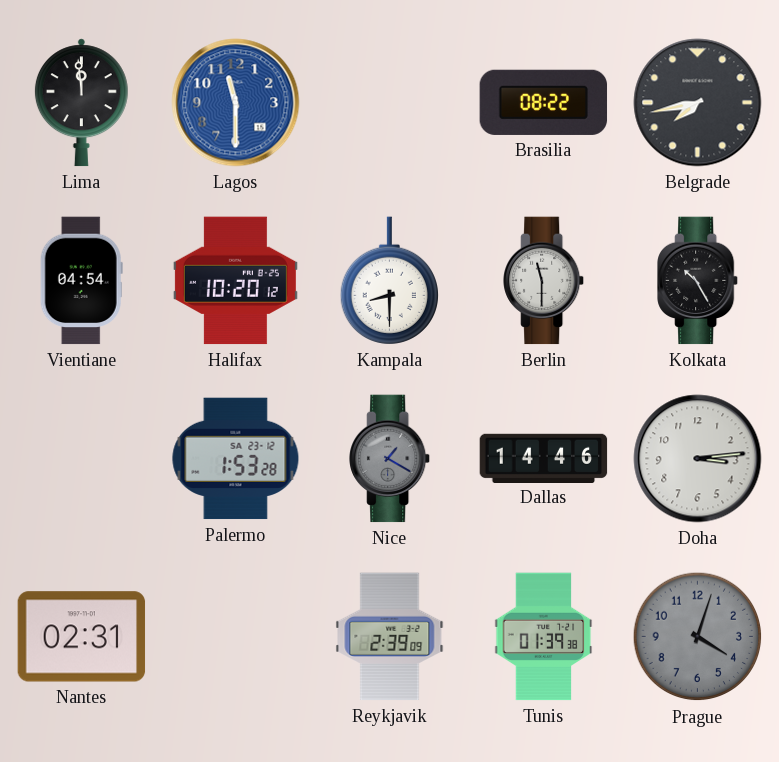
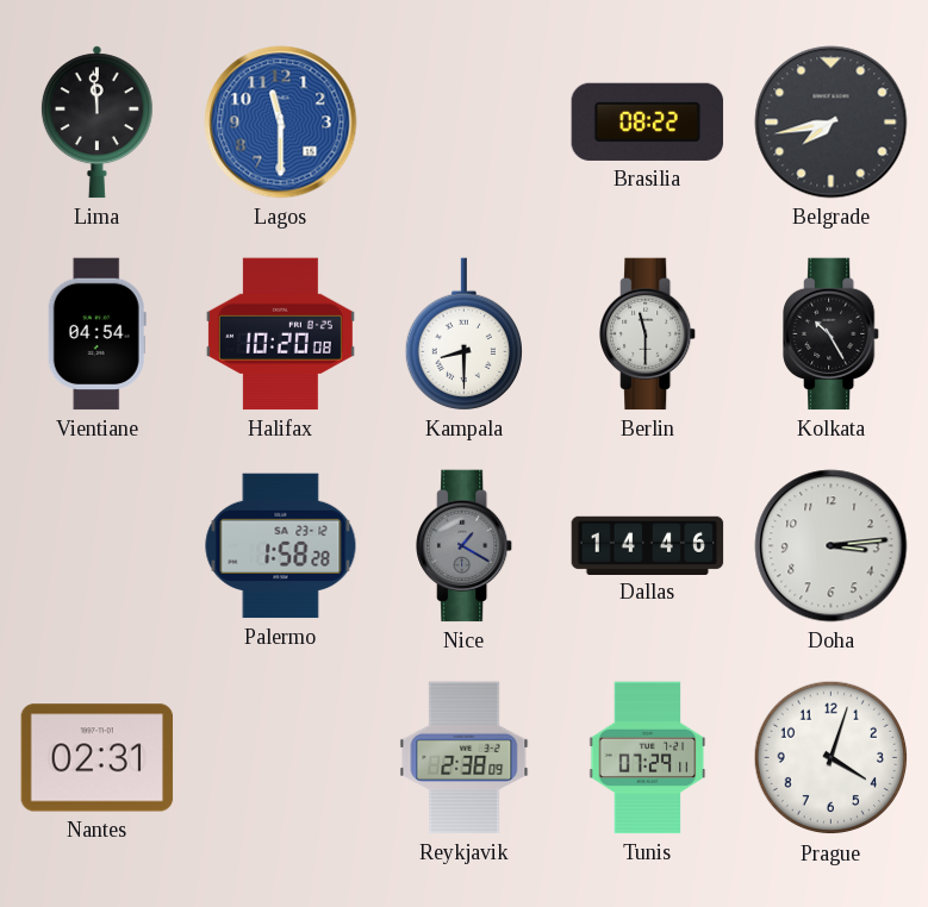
Halifax: 10:20:12 -> 10:20:08 (280, 334)
Palermo: 1:53 -> 1:58 (281, 546)
Reykjavik: 2:39 -> 2:38 (465, 758)
Tunis: 01:39 -> 07:29 (648, 758)
Prague dial: grey -> white (832, 758)
